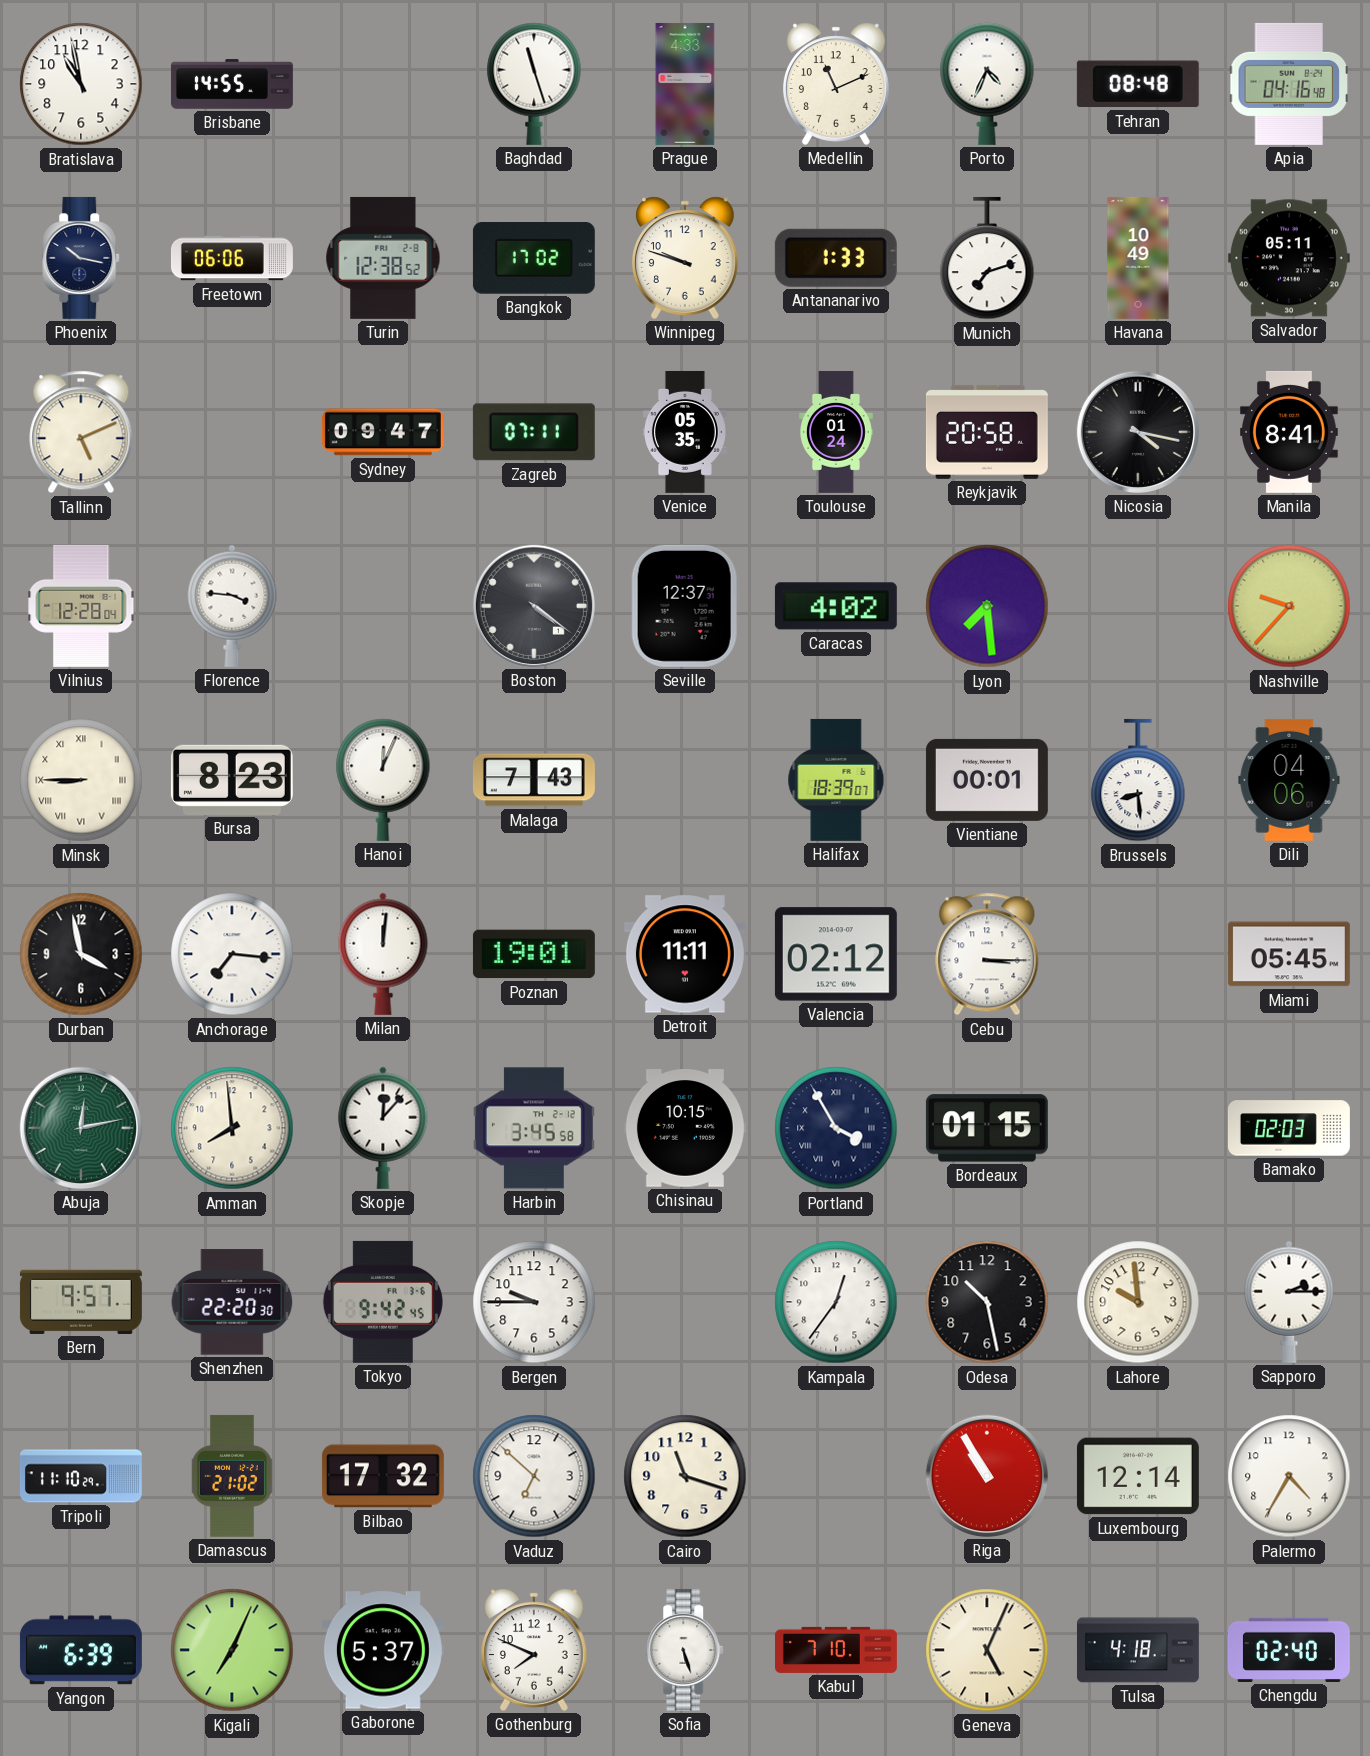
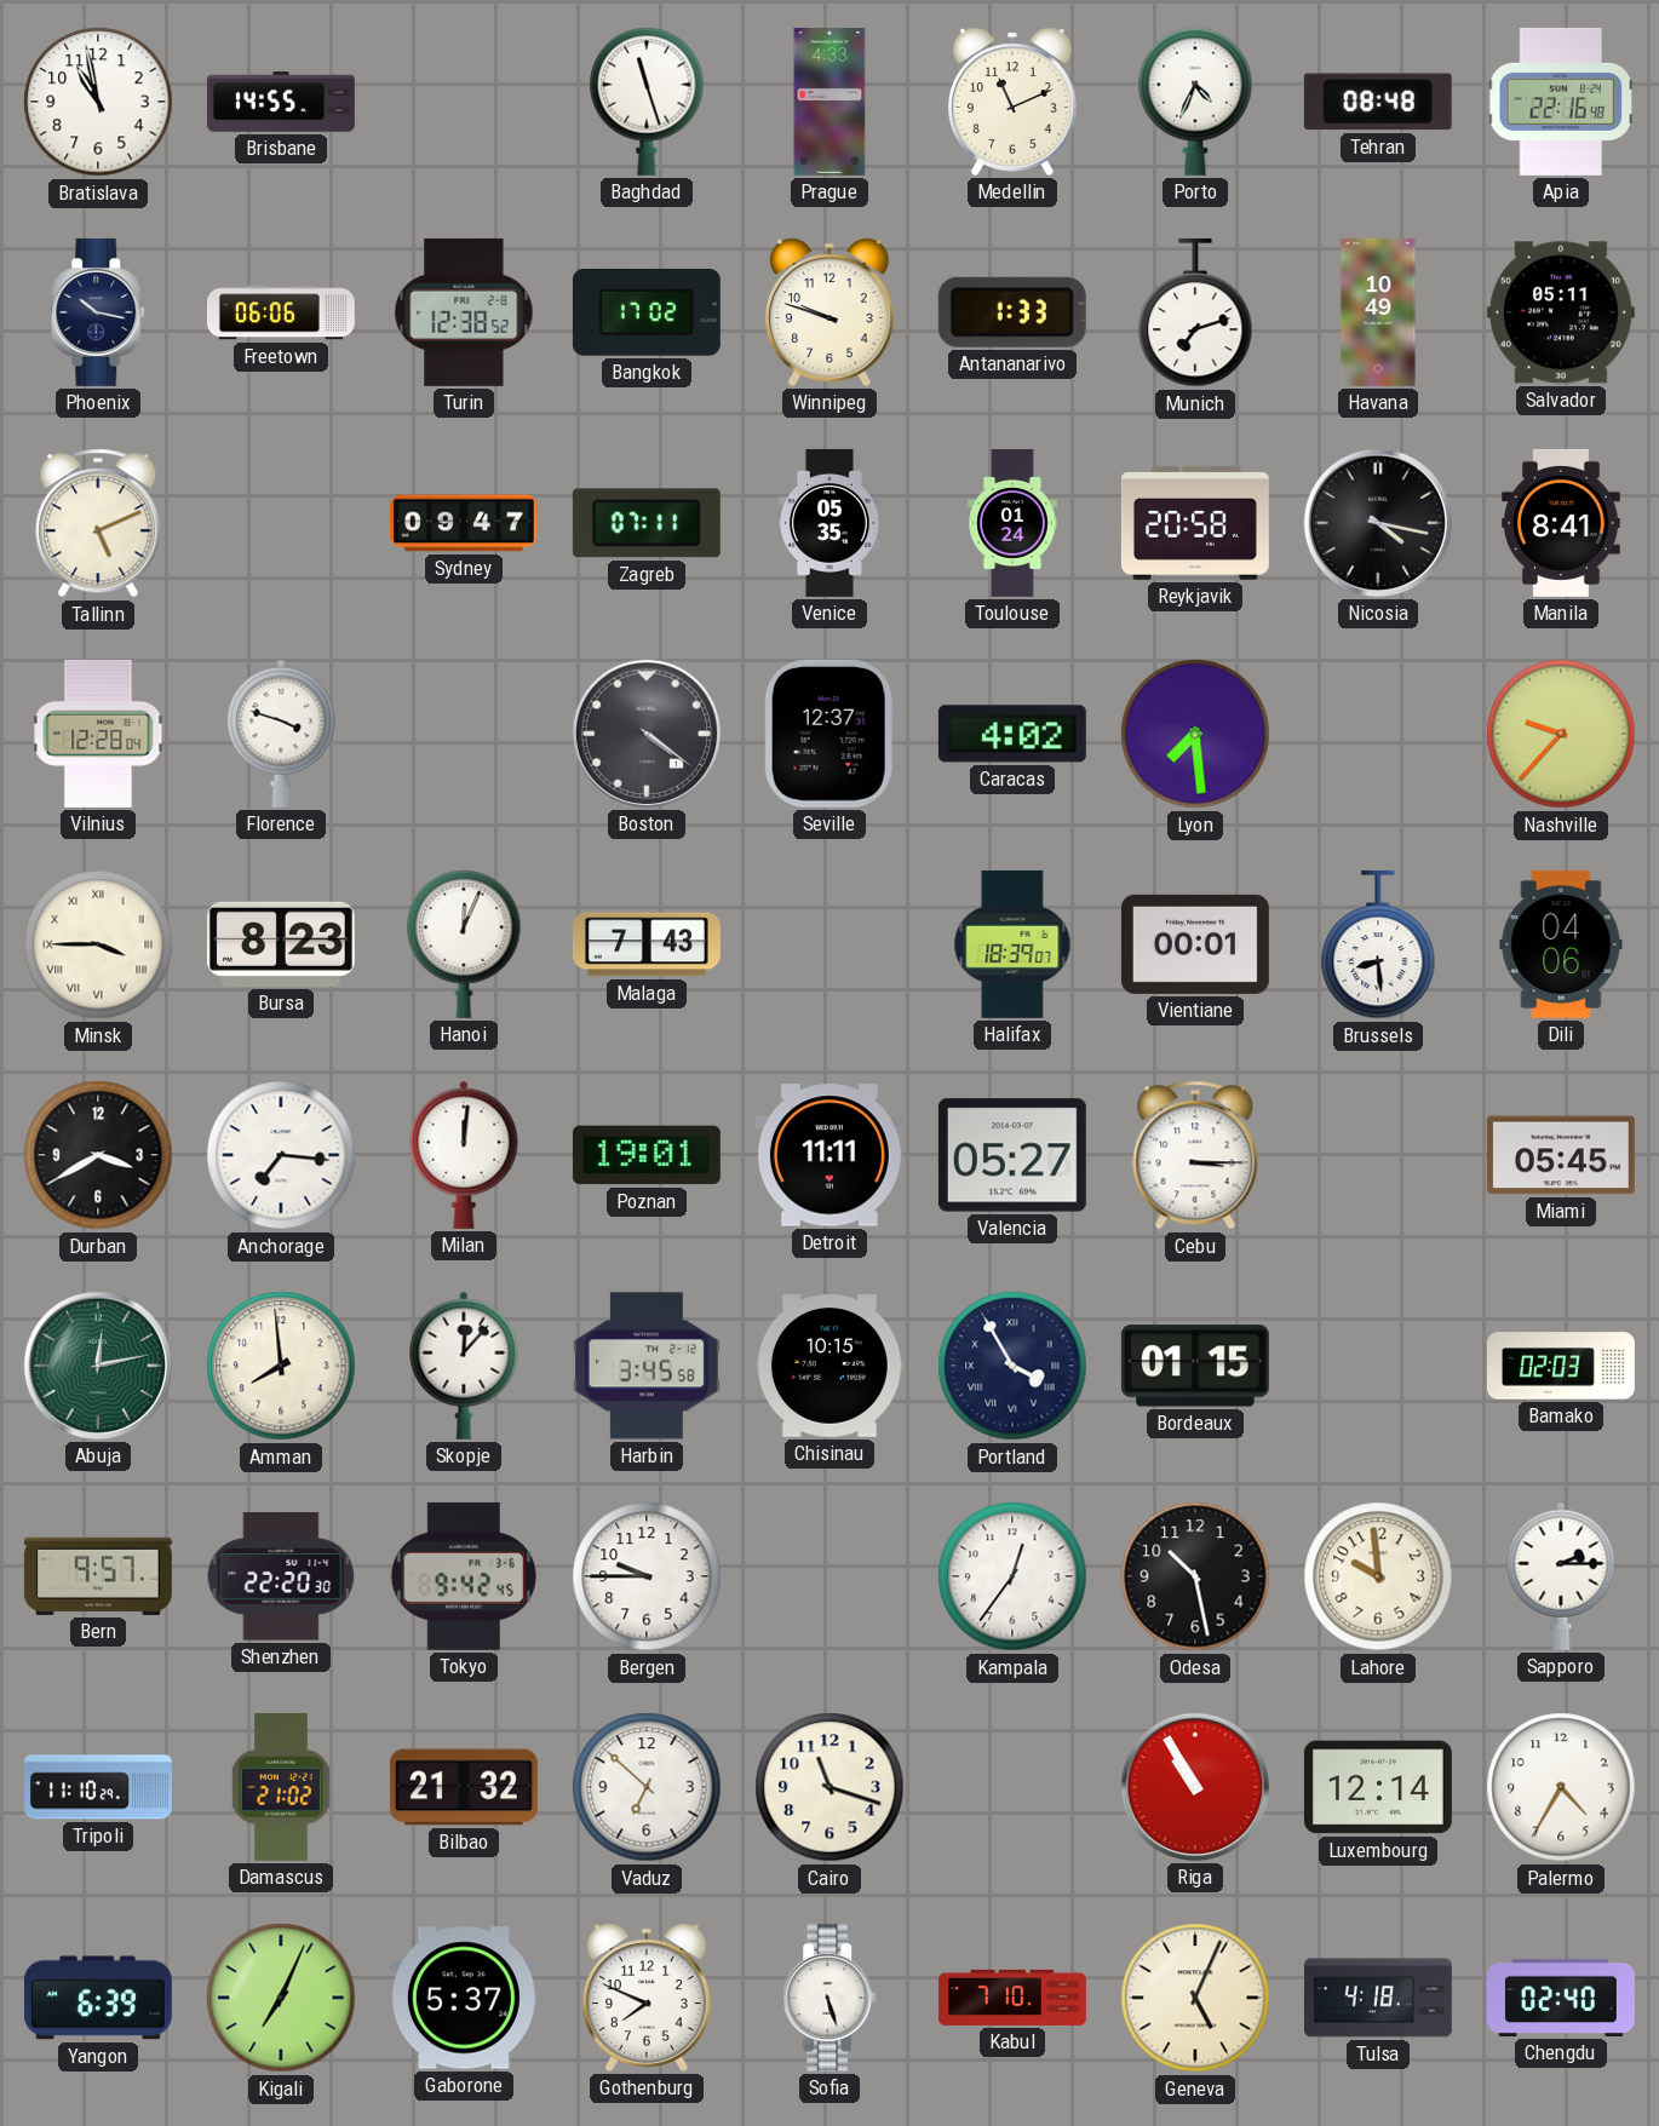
Apia: 04:16 -> 22:16 (1561, 102)
Florence: 3:46 -> 3:48 (281, 734)
Minsk: 8:45 -> 3:45 (98, 944)
Durban: 3:58 -> 3:40 (98, 1155)
Valencia: 02:12 -> 05:27 (1012, 1155)
Bilbao: 17:32 -> 21:32 (464, 1787)
